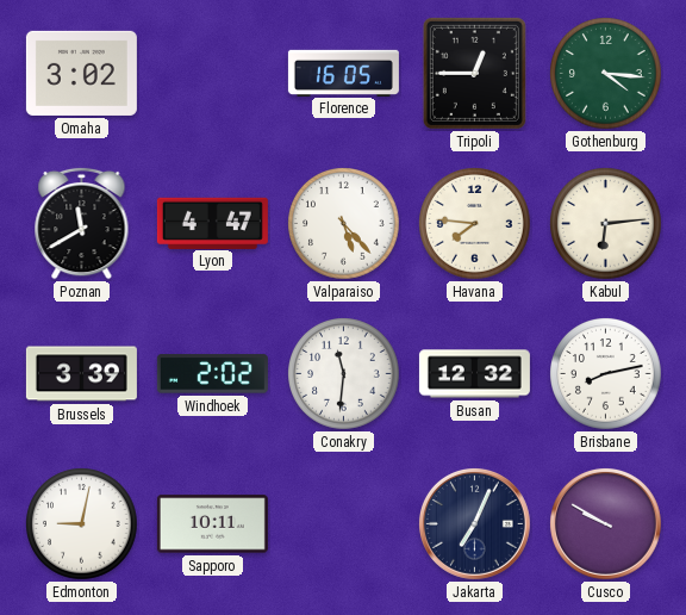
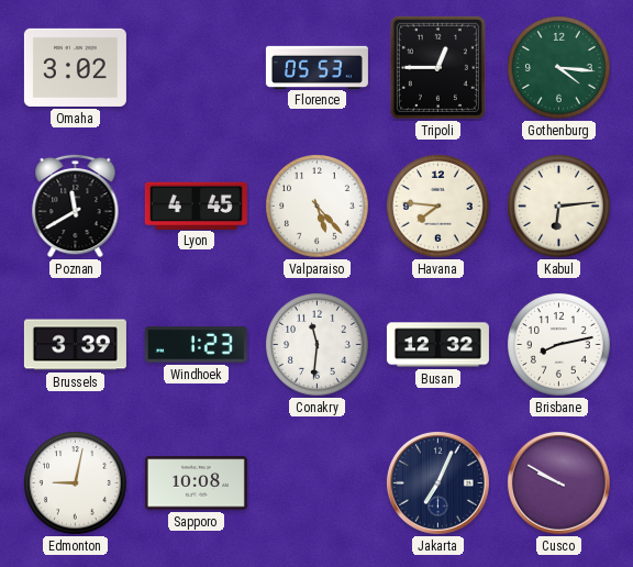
Florence: 16:05 -> 05:53 (316, 67)
Lyon: 4:47 -> 4:45 (196, 205)
Windhoek: 2:02 -> 1:23 (196, 345)
Sapporo: 10:11 -> 10:08 (196, 483)
